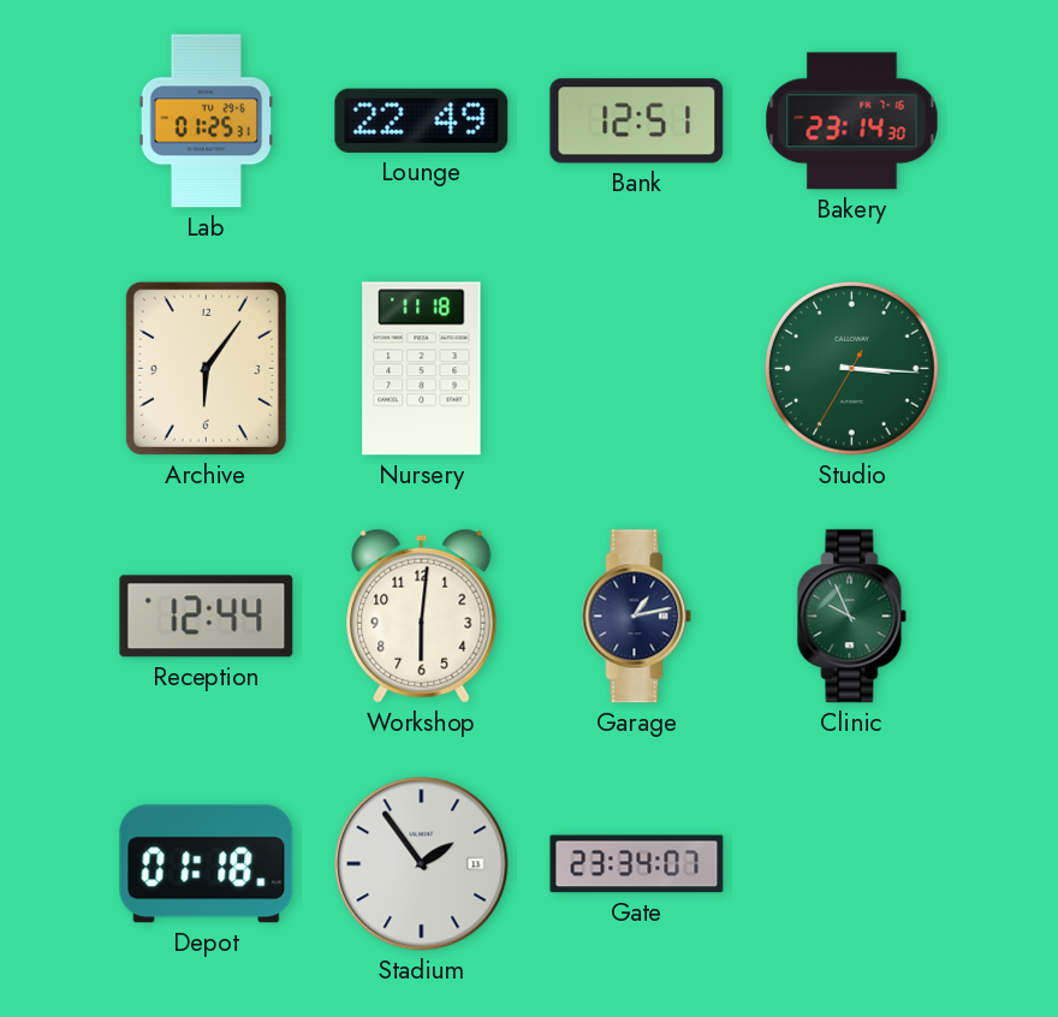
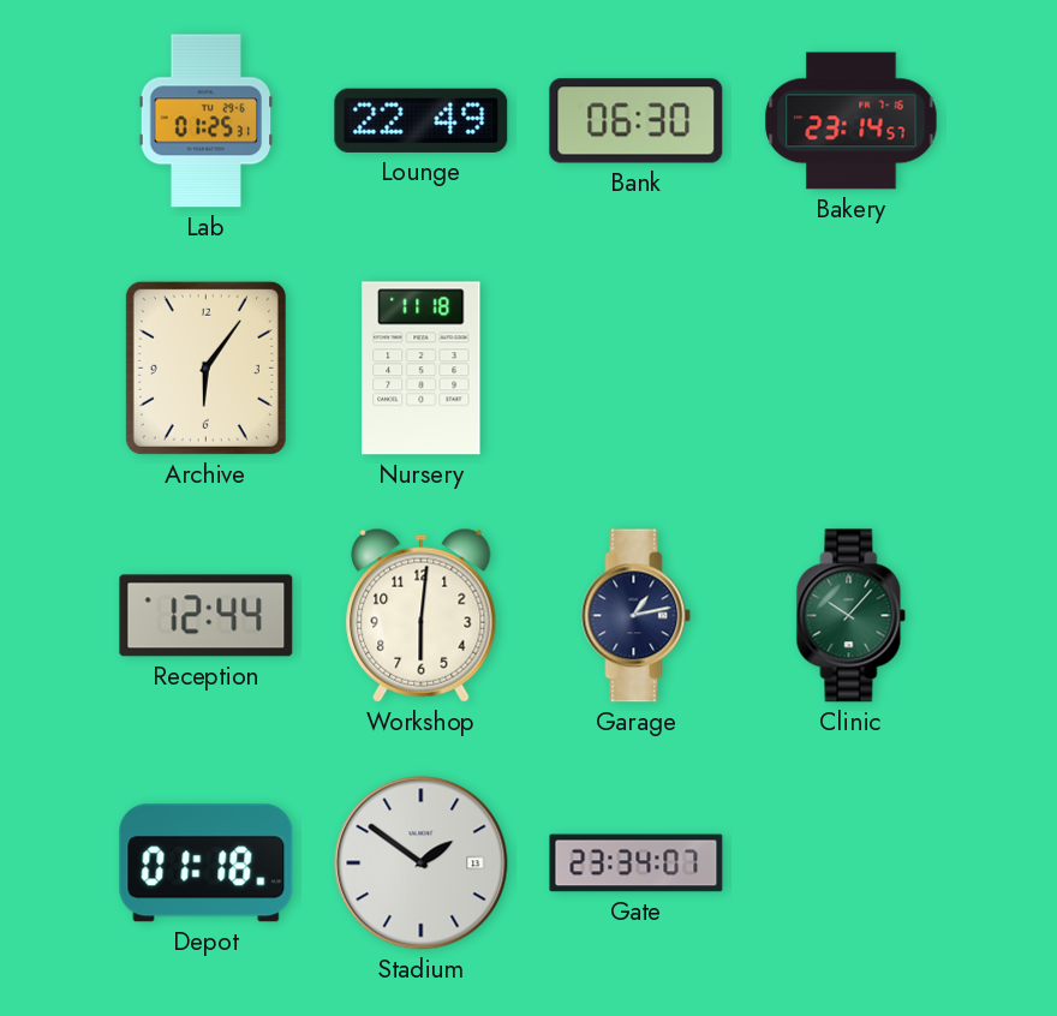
Bank: 12:51 -> 06:30 (637, 121)
Bakery: 23:14:30 -> 23:14:57 (852, 121)
Studio: 3:15 -> none (851, 368)
Clinic: 9:56 -> 10:07 (852, 616)
Stadium: 1:54 -> 1:51 (422, 863)
